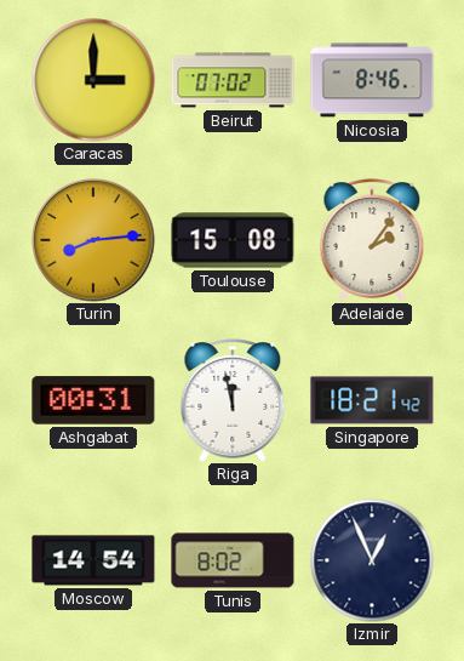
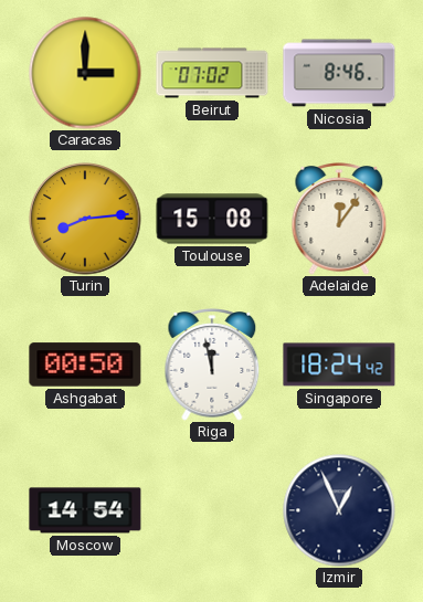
Adelaide: 2:06 -> 12:06 (339, 220)
Ashgabat: 00:31 -> 00:50 (85, 365)
Singapore: 18:21 -> 18:24 (339, 365)
Tunis: 8:02 -> none (233, 560)
